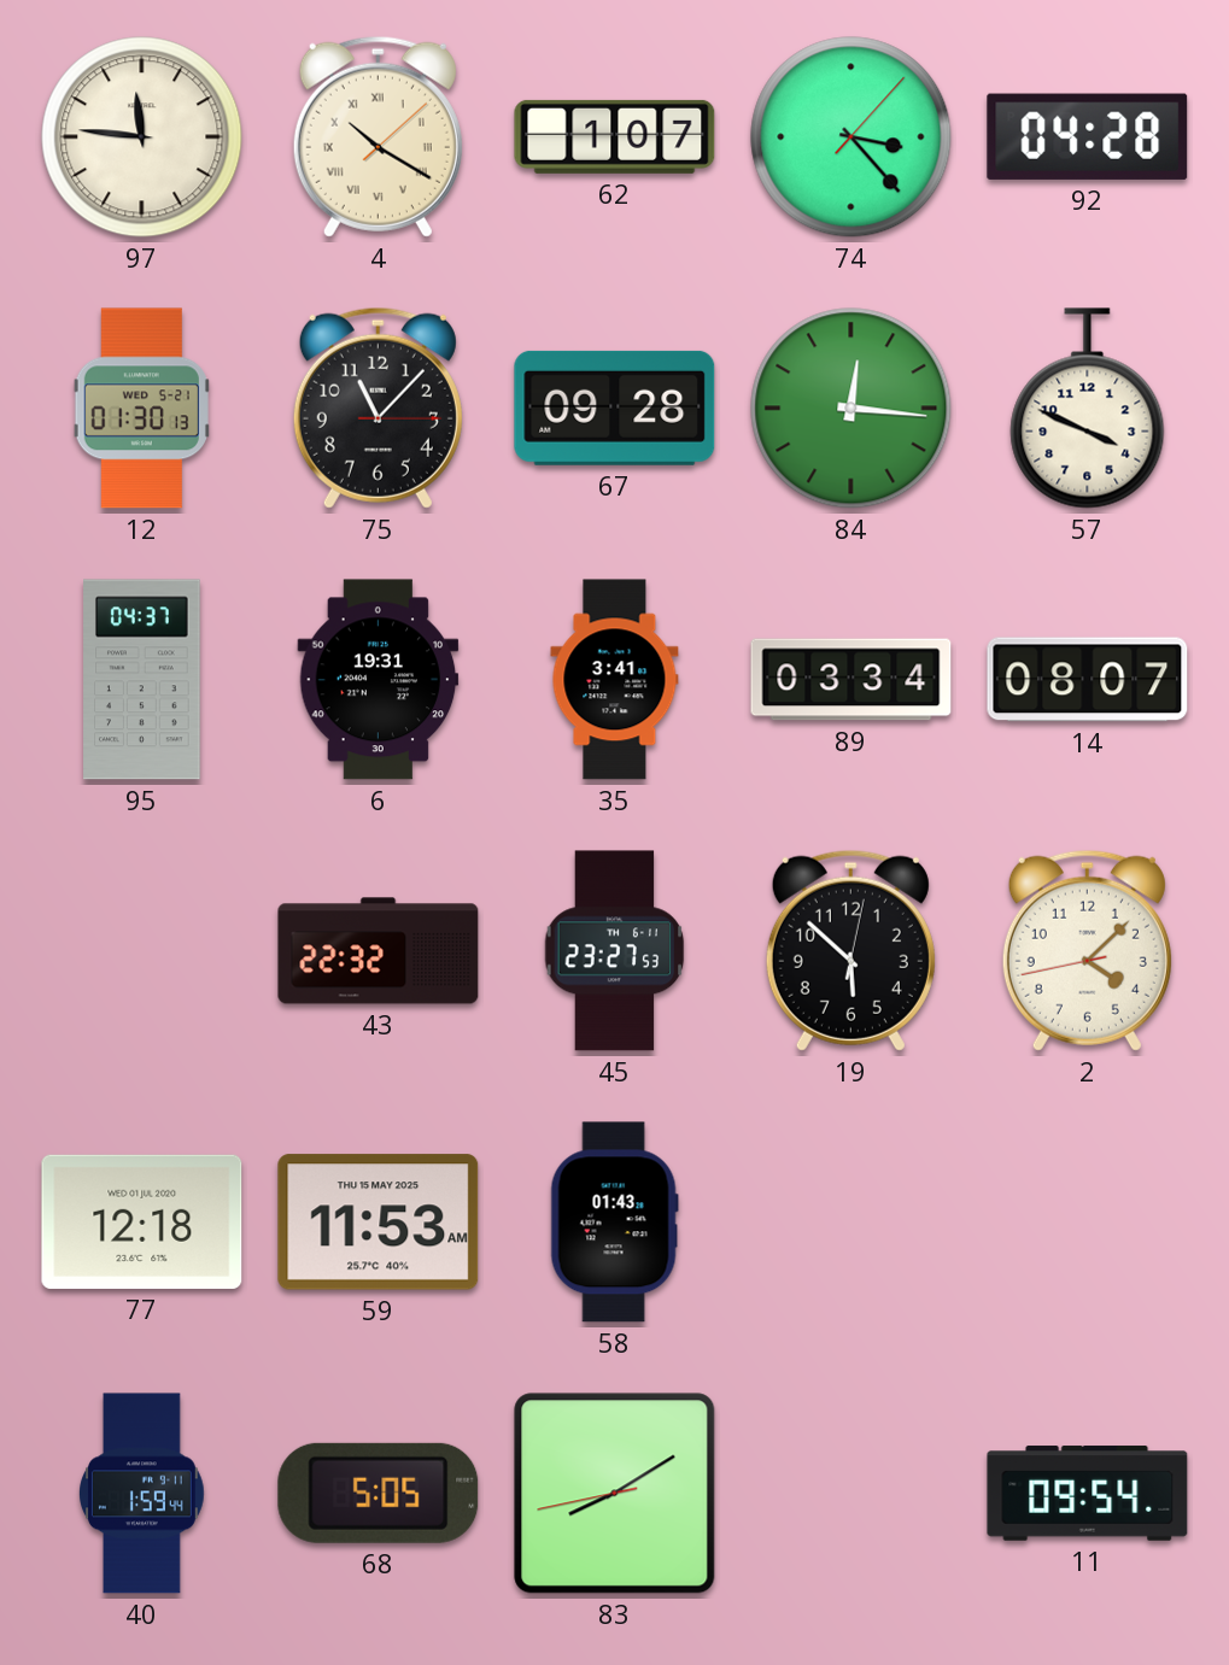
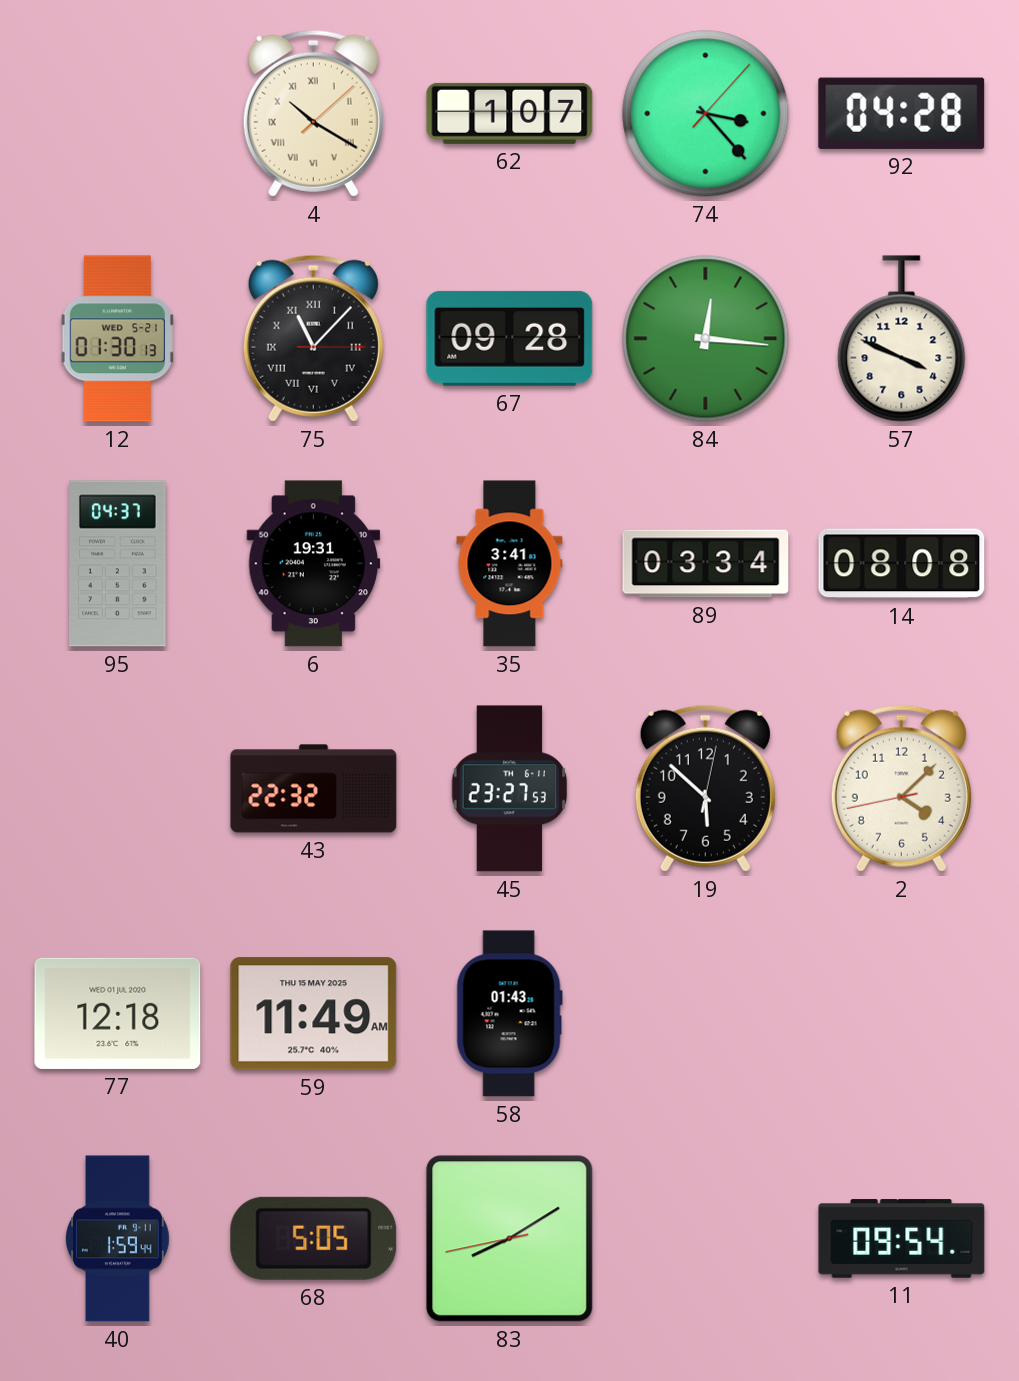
97: 11:46 -> none (142, 137)
75 numerals: Arabic -> Roman (313, 338)
14: 08:07 -> 08:08 (902, 564)
59: 11:53 -> 11:49 (314, 1014)
